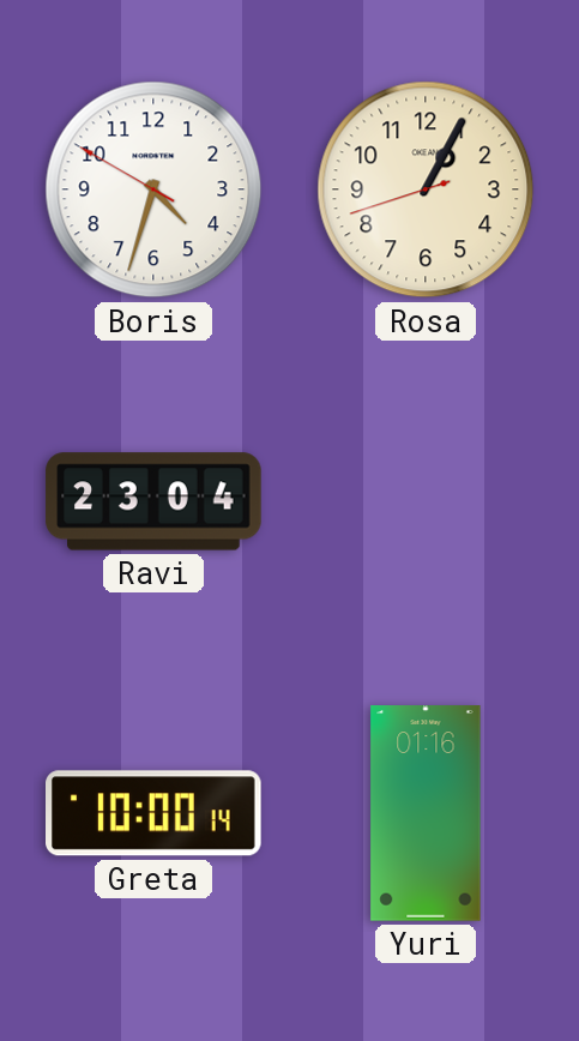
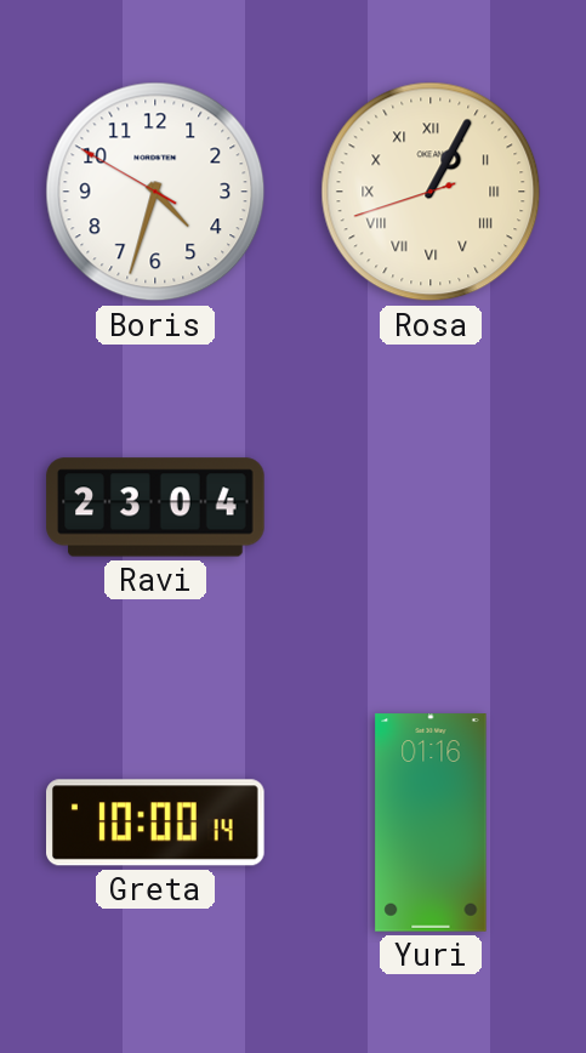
Rosa numerals: Arabic -> Roman (431, 192)
